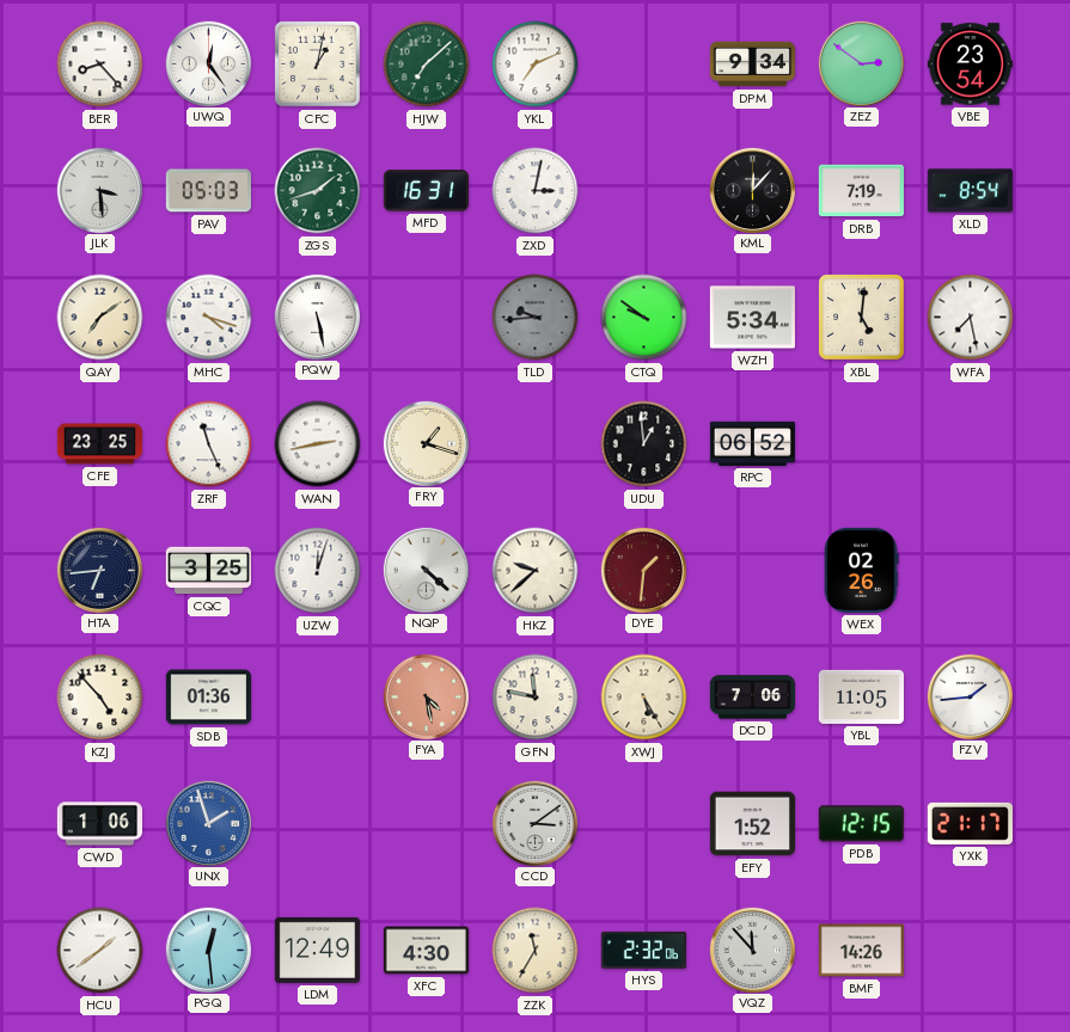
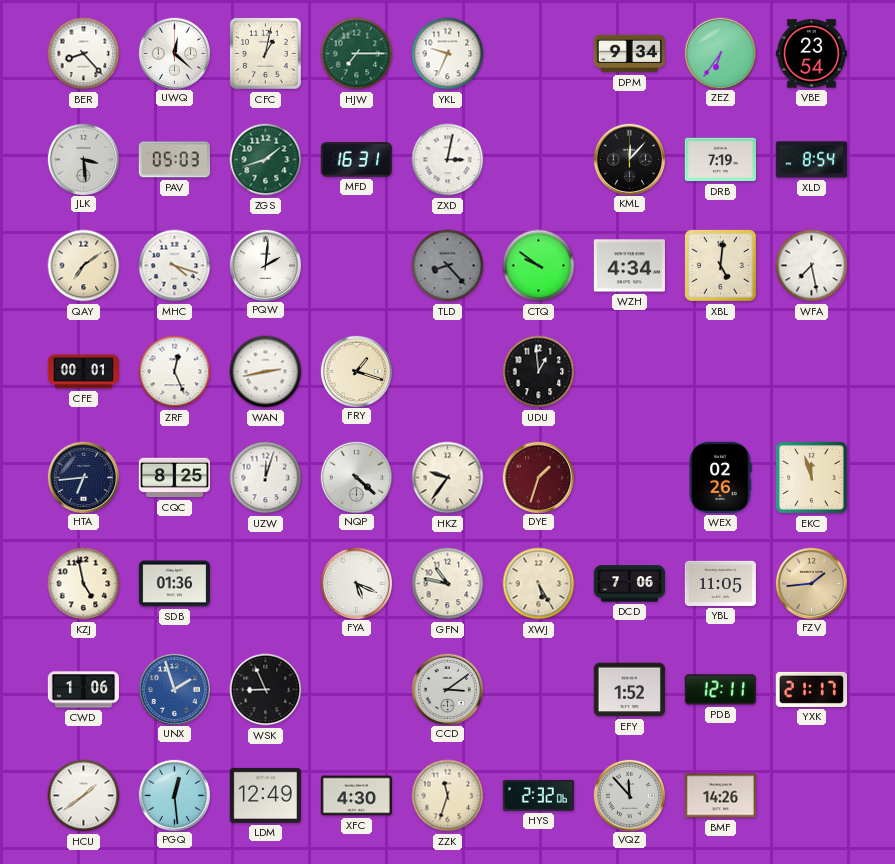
UWQ: 12:24 -> 12:22 (174, 53)
HJW: 7:08 -> 7:15 (357, 54)
YKL: 7:11 -> 9:34 (448, 54)
ZEZ: 2:51 -> 6:36 (720, 53)
PQW: 5:28 -> 2:01 (265, 265)
TLD: 9:44 -> 8:23 (448, 266)
WZH: 5:34 -> 4:34 (629, 266)
CFE: 23:25 -> 00:01 (83, 372)
ZRF: 11:26 -> 12:26 (175, 372)
RPC: 06:52 -> none (752, 443)
CQC: 3:25 -> 8:25 (174, 478)
HKZ: 9:38 -> 9:36 (448, 478)
DYE: 1:31 -> 1:33 (538, 477)
EKC: none -> 11:57 (811, 477)
KZJ: 4:53 -> 4:58 (84, 584)
FYA: 4:28 -> 5:19 (356, 583)
FYA dial: salmon -> white (356, 583)
GFN: 11:47 -> 10:47 (448, 584)
FZV dial: white -> champagne (811, 583)
WSK: none -> 8:56 (266, 690)
PDB: 12:15 -> 12:11 (720, 690)
ZZK: 11:35 -> 11:33 (448, 796)
